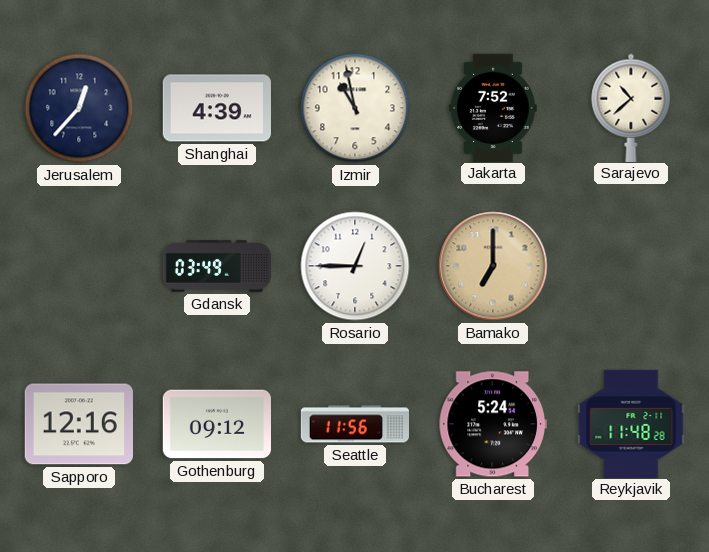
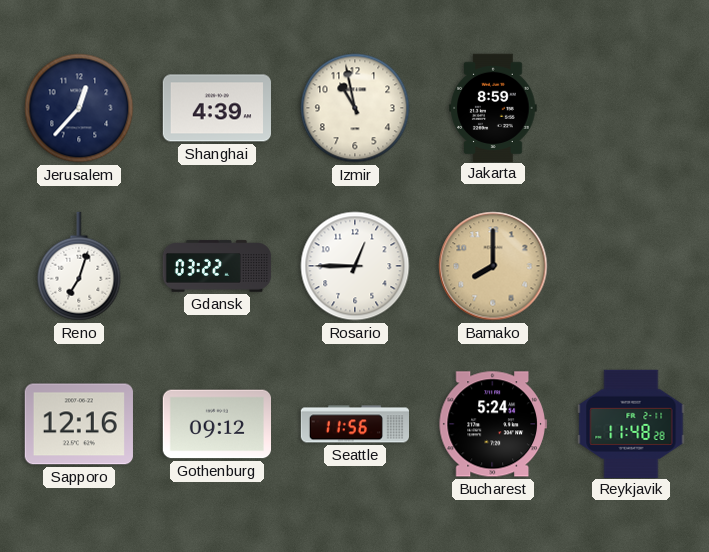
Jakarta: 7:52 -> 8:59 (493, 107)
Sarajevo: 10:38 -> none (631, 107)
Reno: none -> 7:03 (79, 266)
Gdansk: 03:49 -> 03:22 (217, 266)
Bamako: 7:00 -> 8:00 (493, 266)
